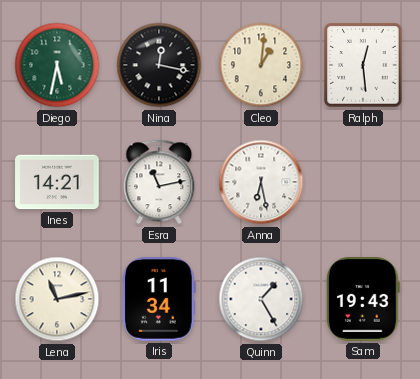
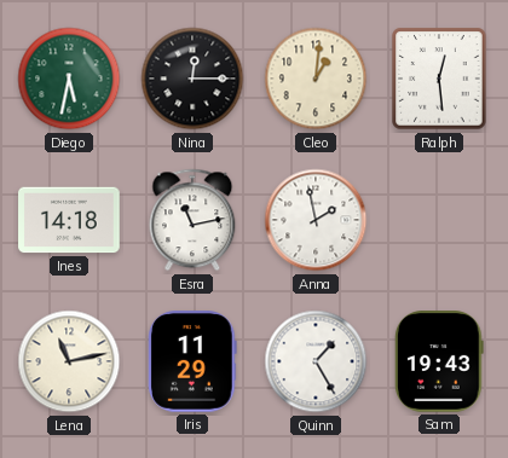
Nina: 12:17 -> 12:15 (192, 79)
Ines: 14:21 -> 14:18 (69, 220)
Anna: 6:28 -> 1:58 (316, 220)
Iris: 11:34 -> 11:29 (192, 361)
